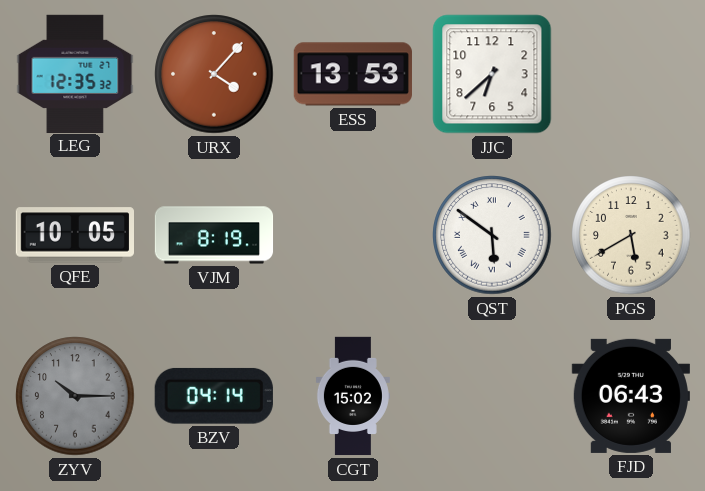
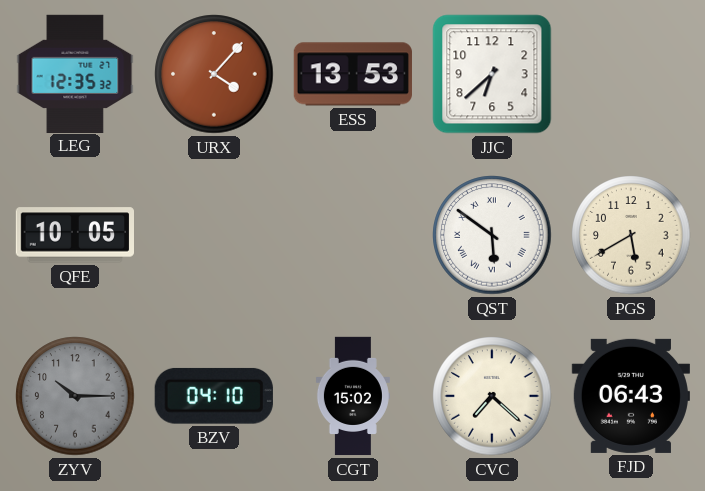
VJM: 8:19 -> none (214, 235)
BZV: 04:14 -> 04:10 (214, 396)
CVC: none -> 7:22 (492, 396)
